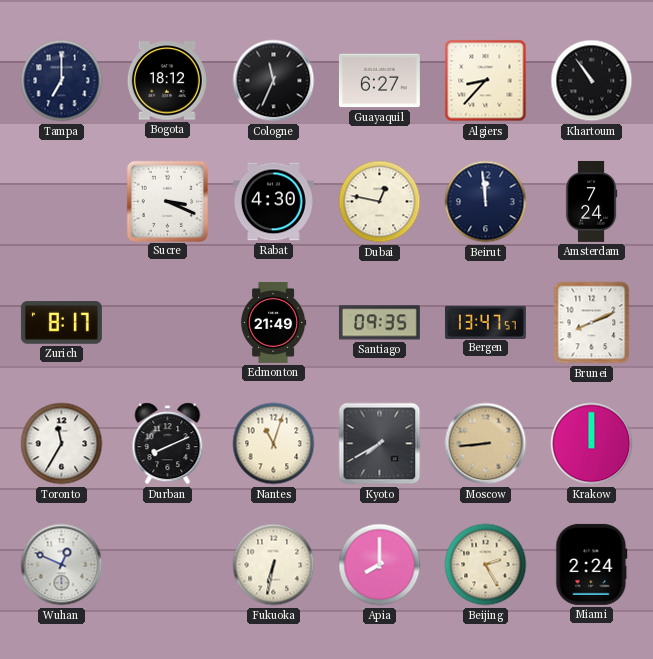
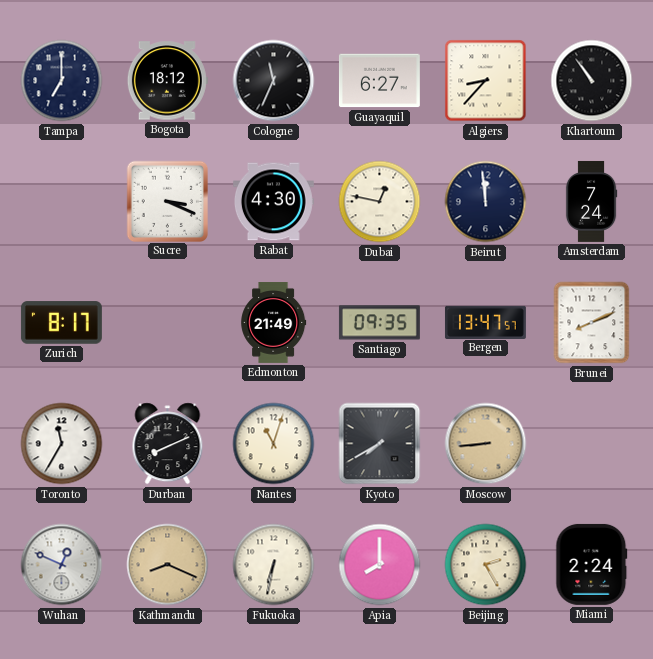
Krakow: 12:00 -> none (592, 444)
Kathmandu: none -> 8:19 (168, 565)
